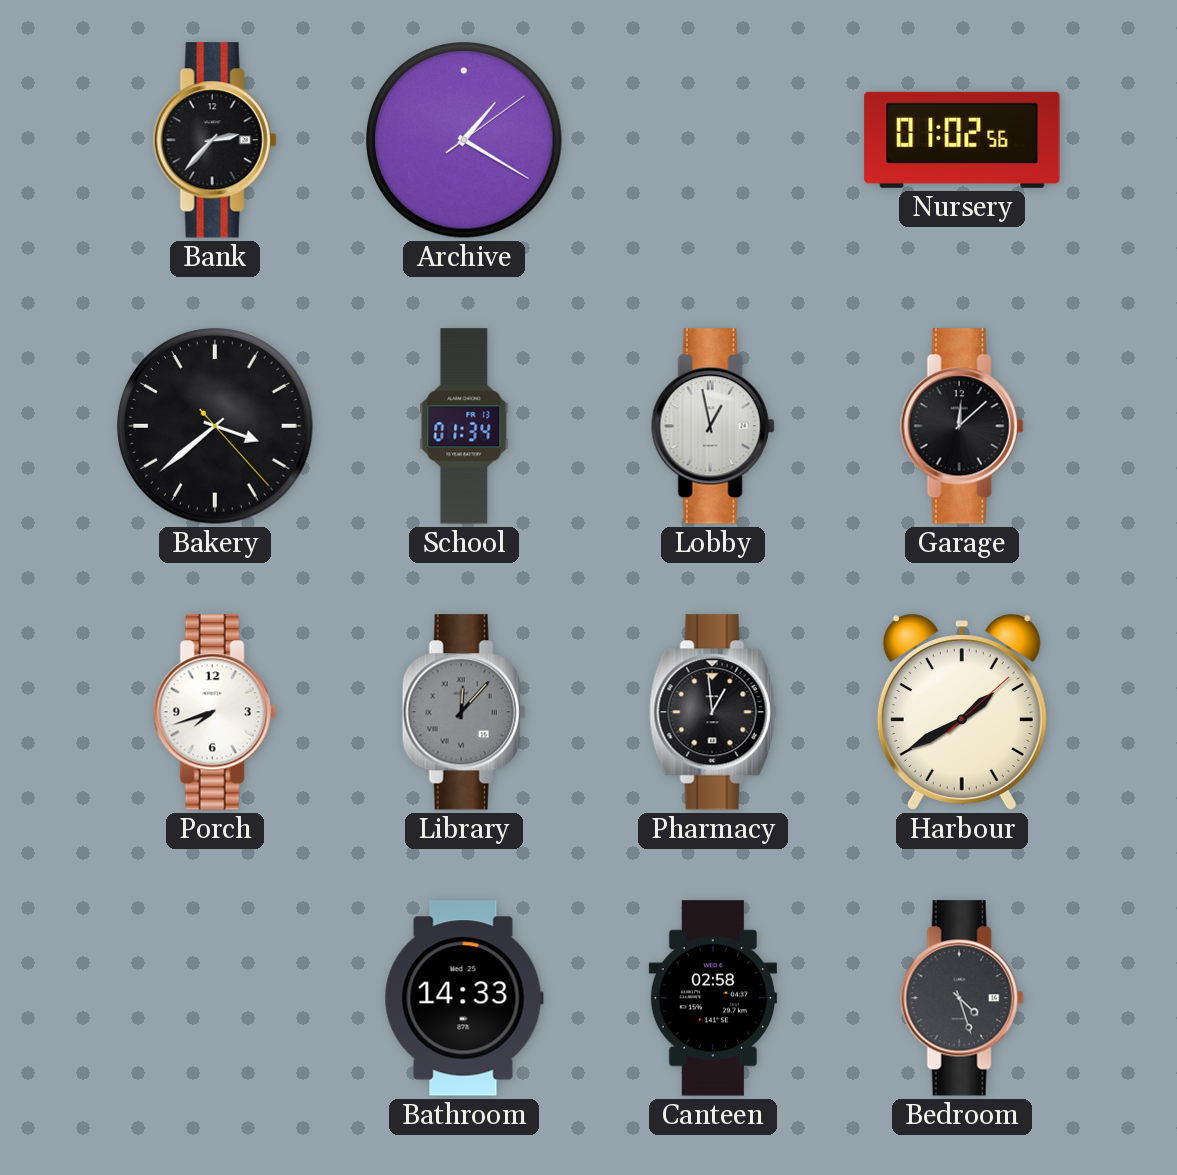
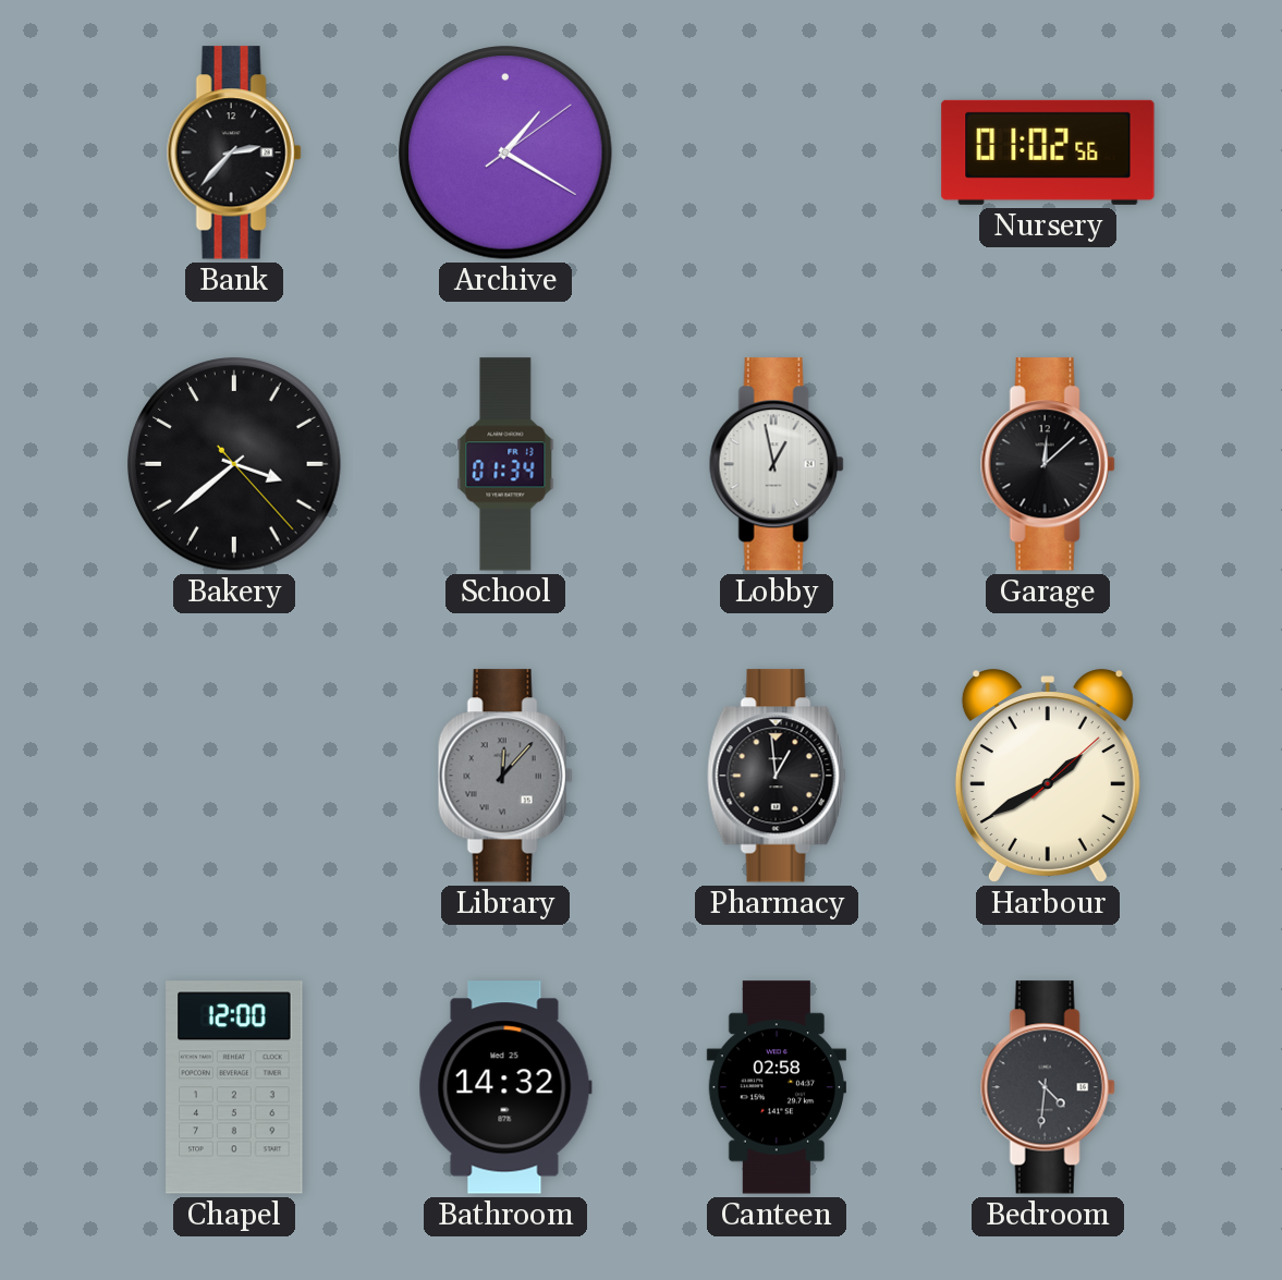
Porch: 7:42 -> none (215, 712)
Chapel: none -> 12:00 (234, 1087)
Bathroom: 14:33 -> 14:32 (505, 1087)
Bedroom: 4:27 -> 4:31 (1048, 1087)
